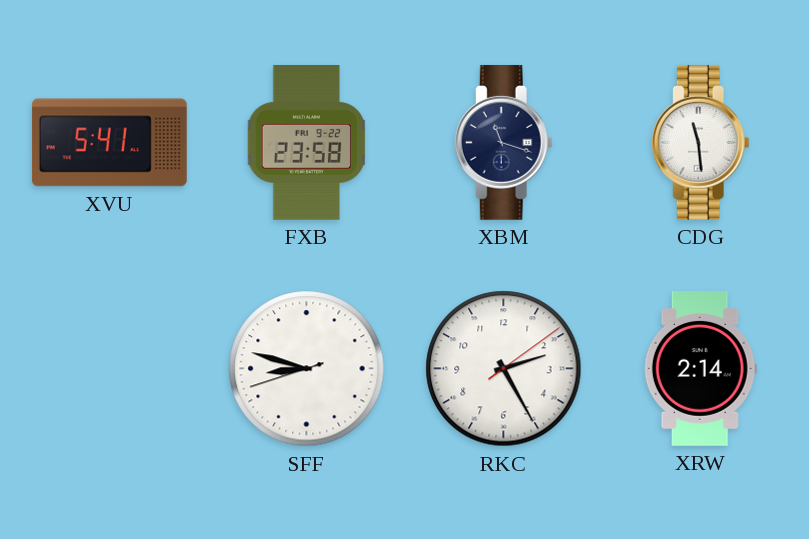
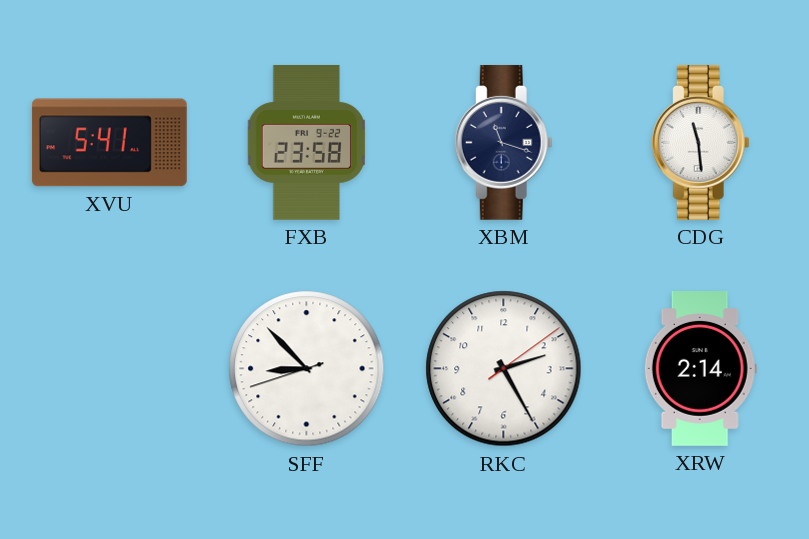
SFF: 8:47 -> 8:52 (307, 369)
